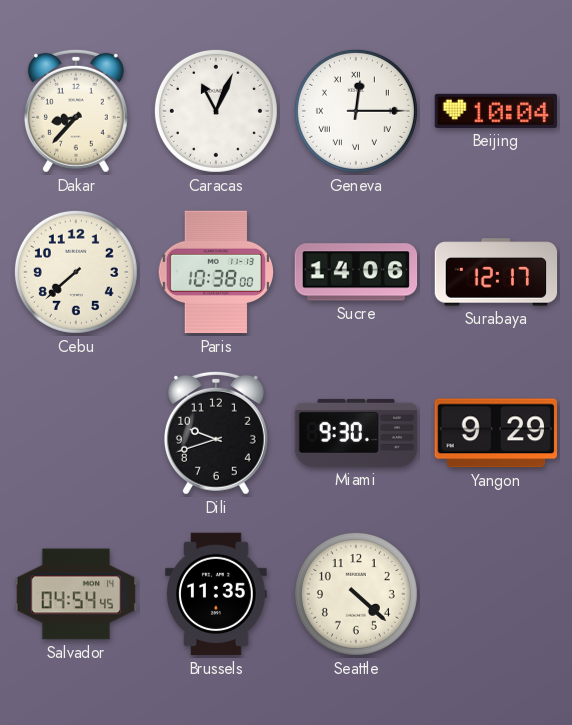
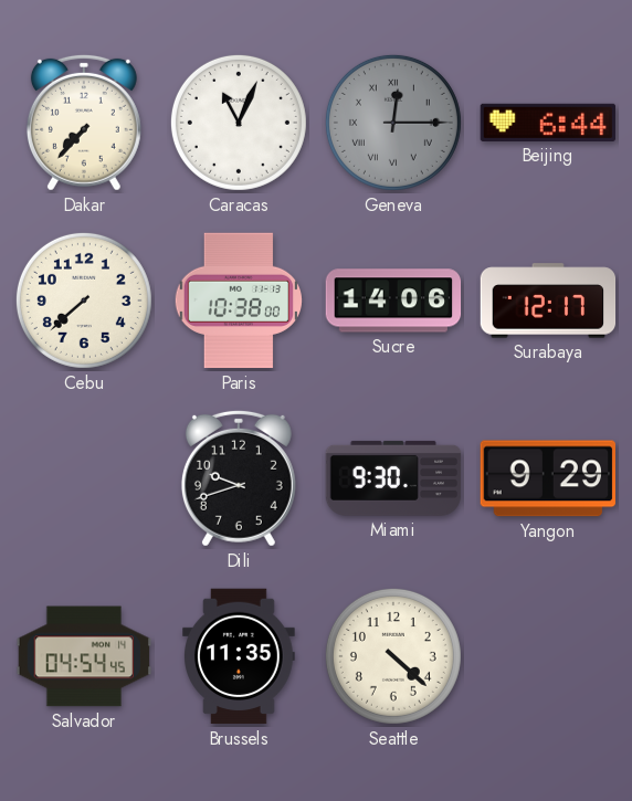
Dakar: 8:37 -> 7:37 (84, 123)
Geneva dial: white -> grey (393, 123)
Beijing: 10:04 -> 6:44 (548, 123)
